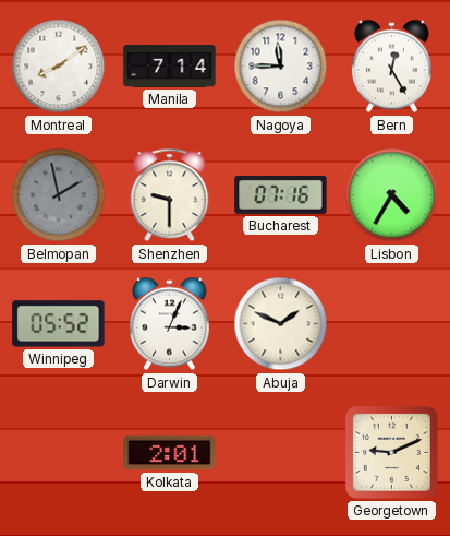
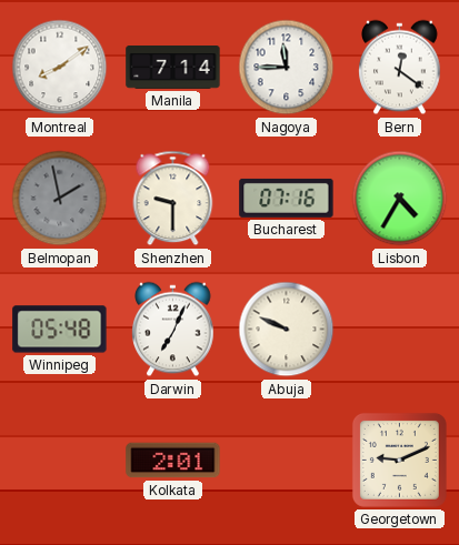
Bern: 12:25 -> 12:21 (400, 68)
Winnipeg: 05:52 -> 05:48 (60, 330)
Darwin: 3:04 -> 7:04 (173, 330)
Abuja: 1:49 -> 9:49 (287, 330)
